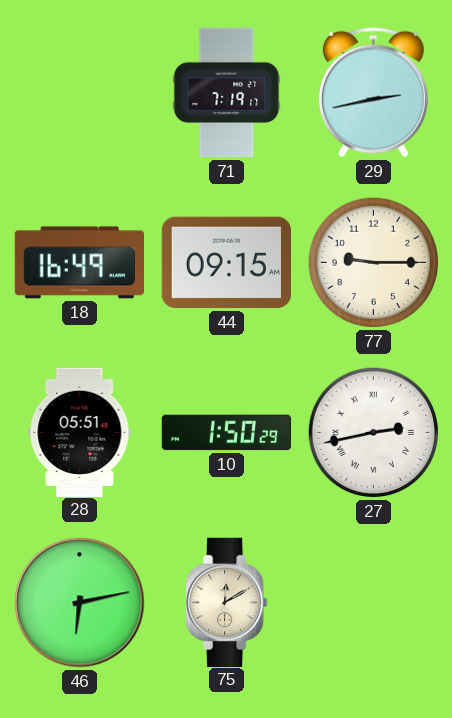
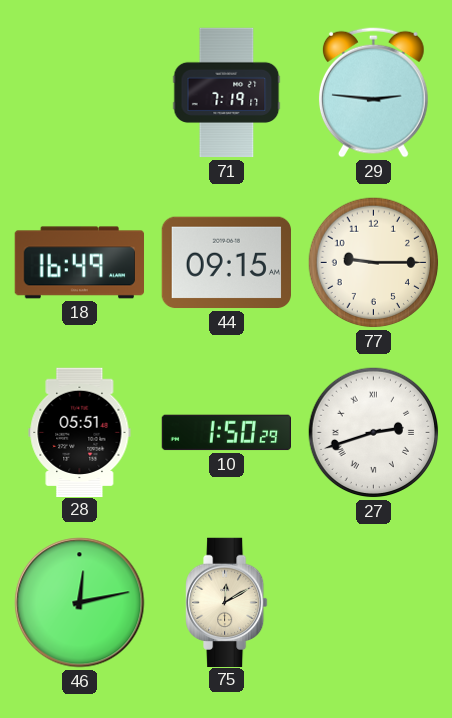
29: 2:43 -> 2:46 (373, 92)
27: 2:43 -> 2:42 (374, 433)
46: 6:13 -> 12:13 (80, 603)
